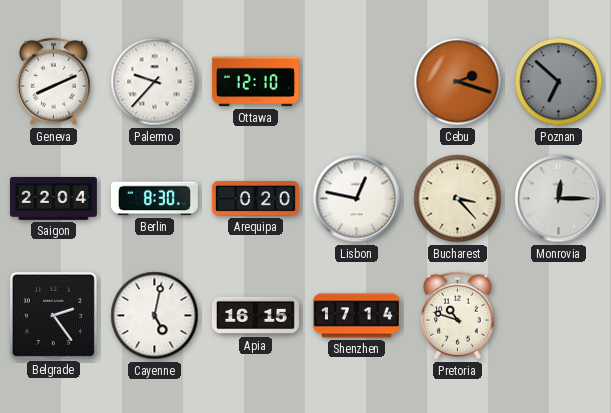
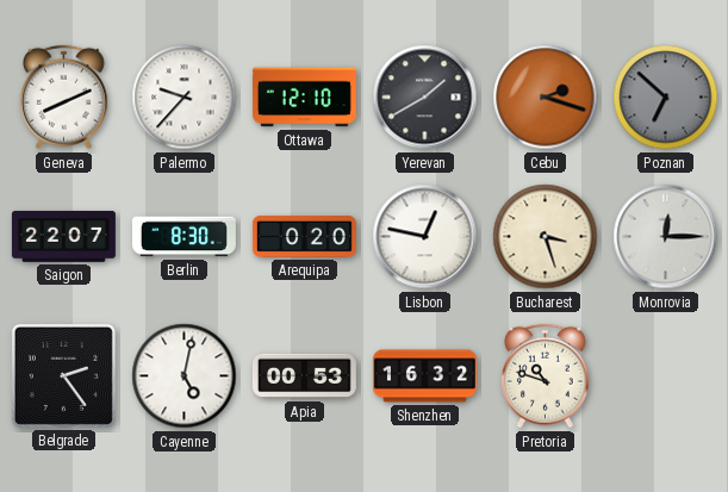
Yerevan: none -> 1:40 (425, 98)
Saigon: 22:04 -> 22:07 (63, 236)
Bucharest: 3:23 -> 3:27 (546, 237)
Apia: 16:15 -> 00:53 (304, 376)
Shenzhen: 17:14 -> 16:32 (424, 376)
